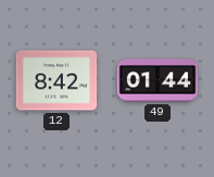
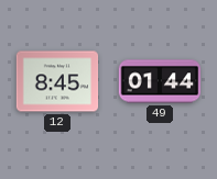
12: 8:42 -> 8:45 (57, 81)
